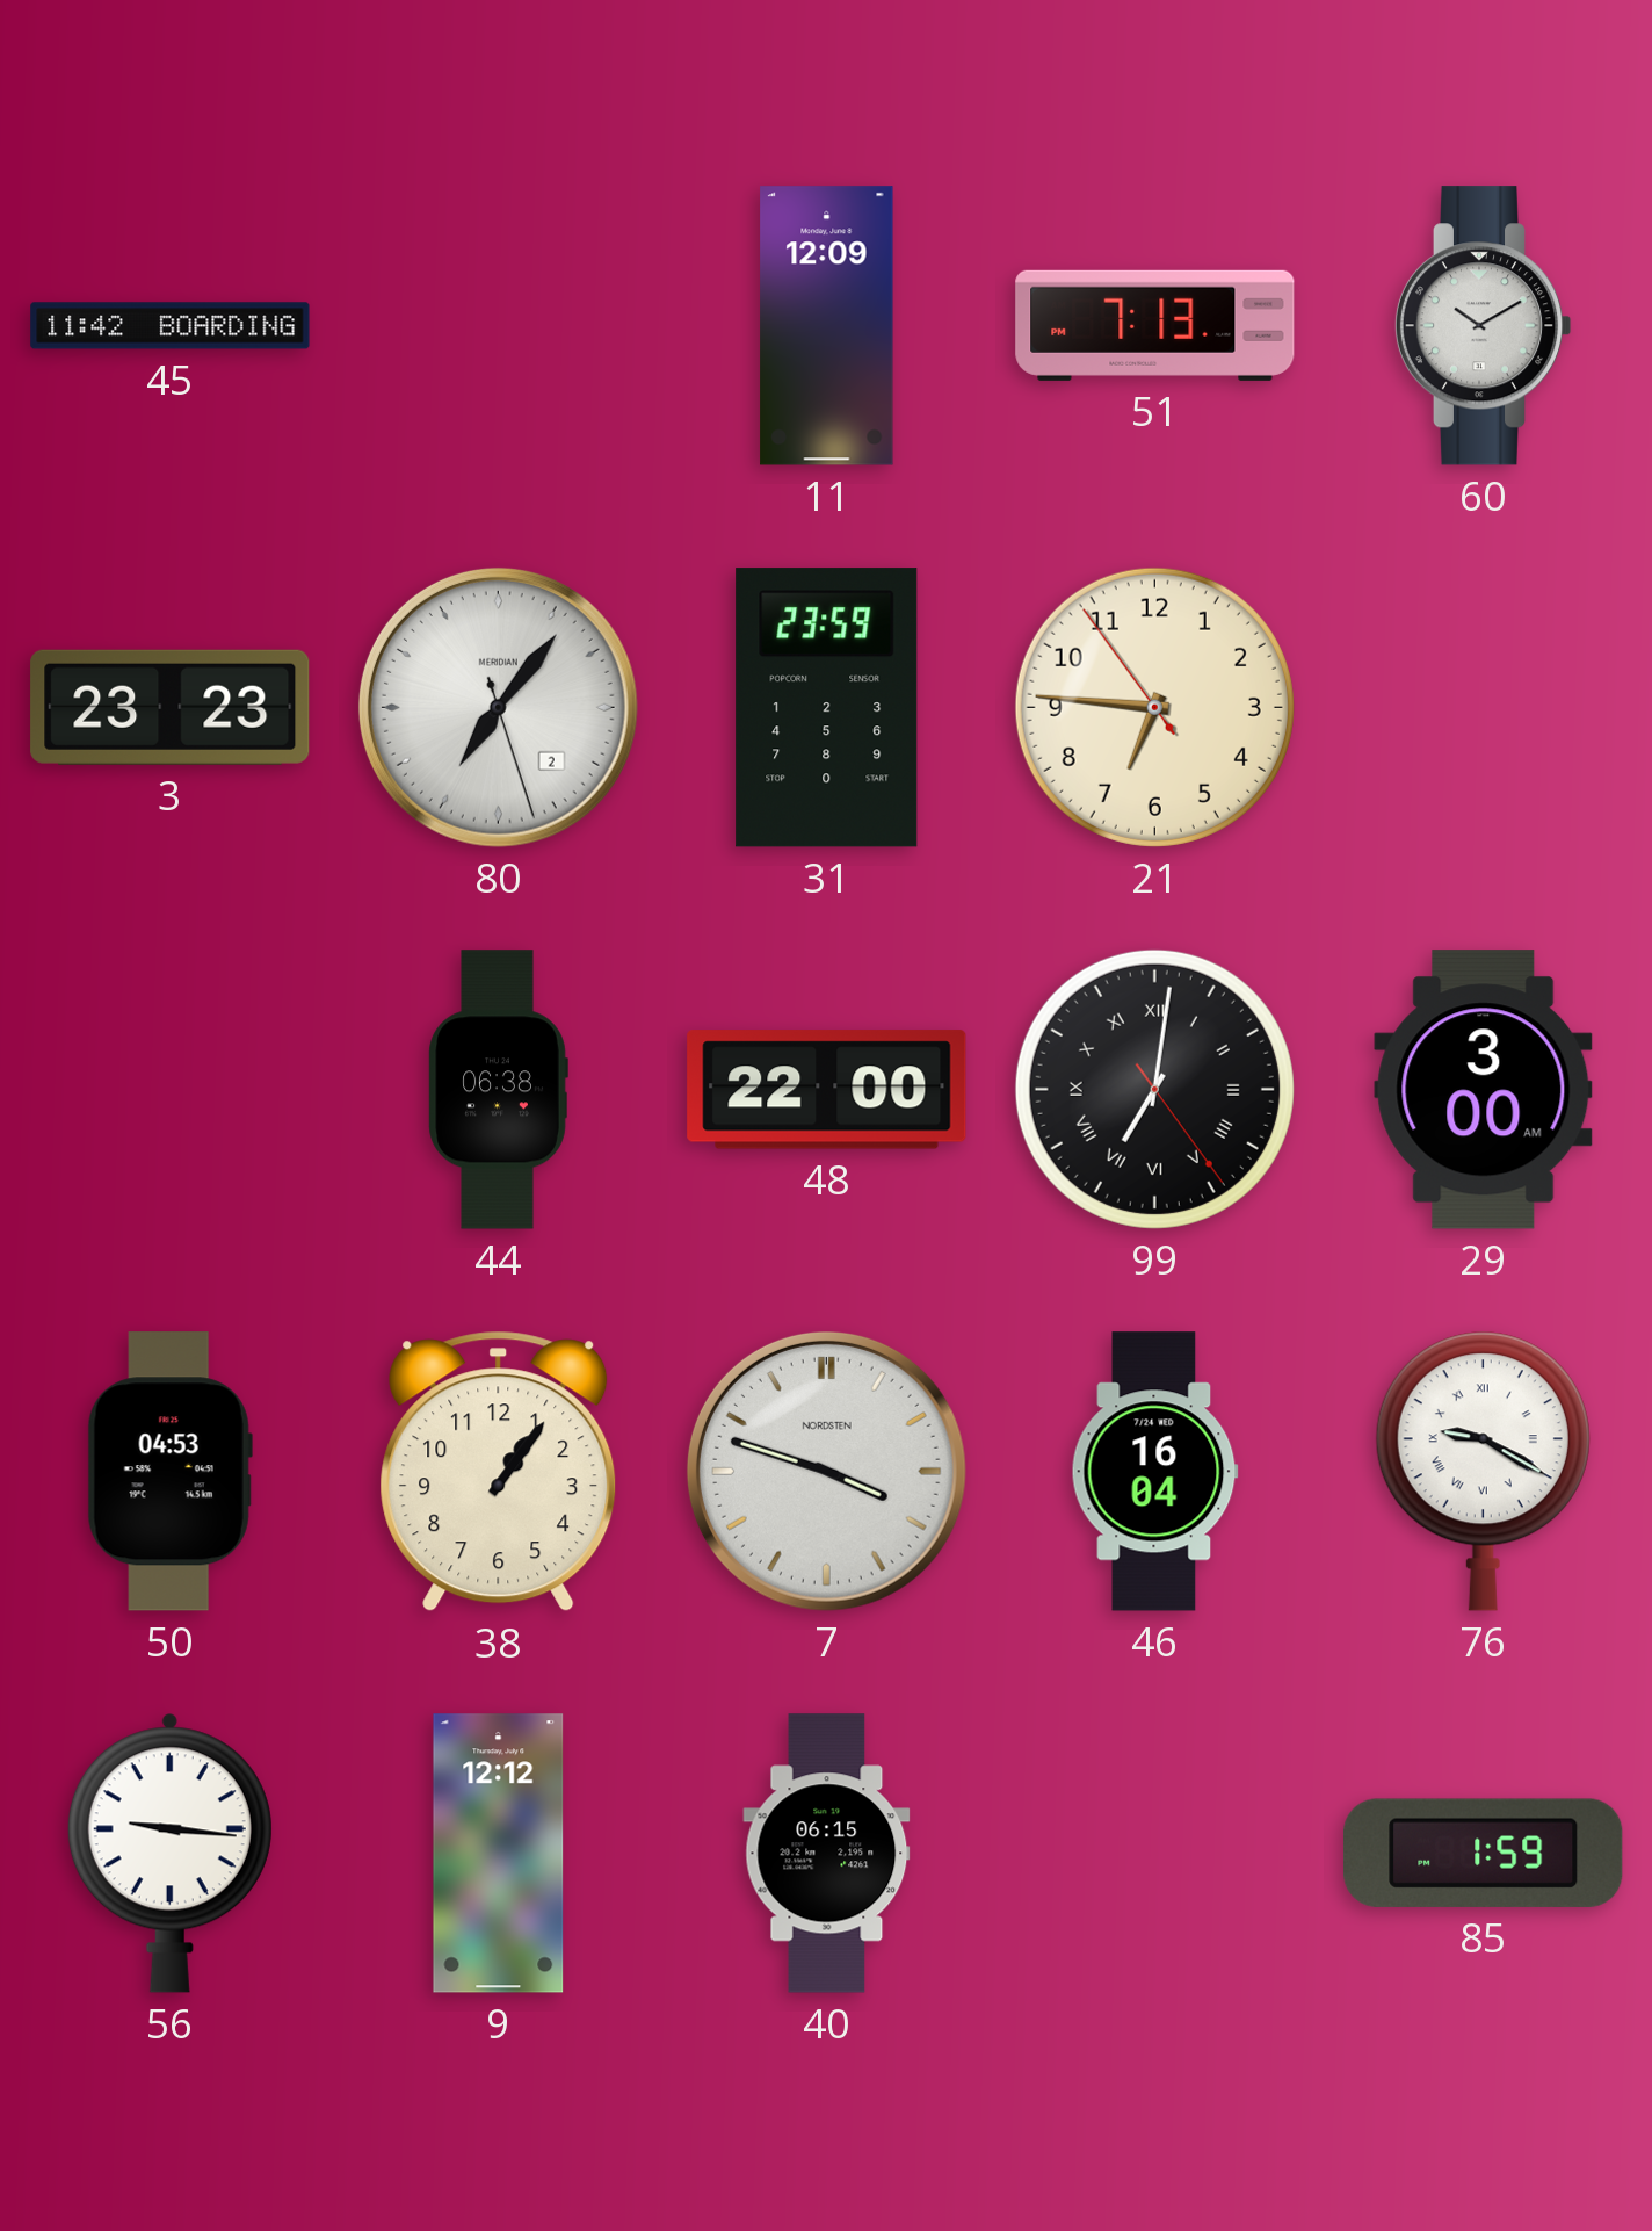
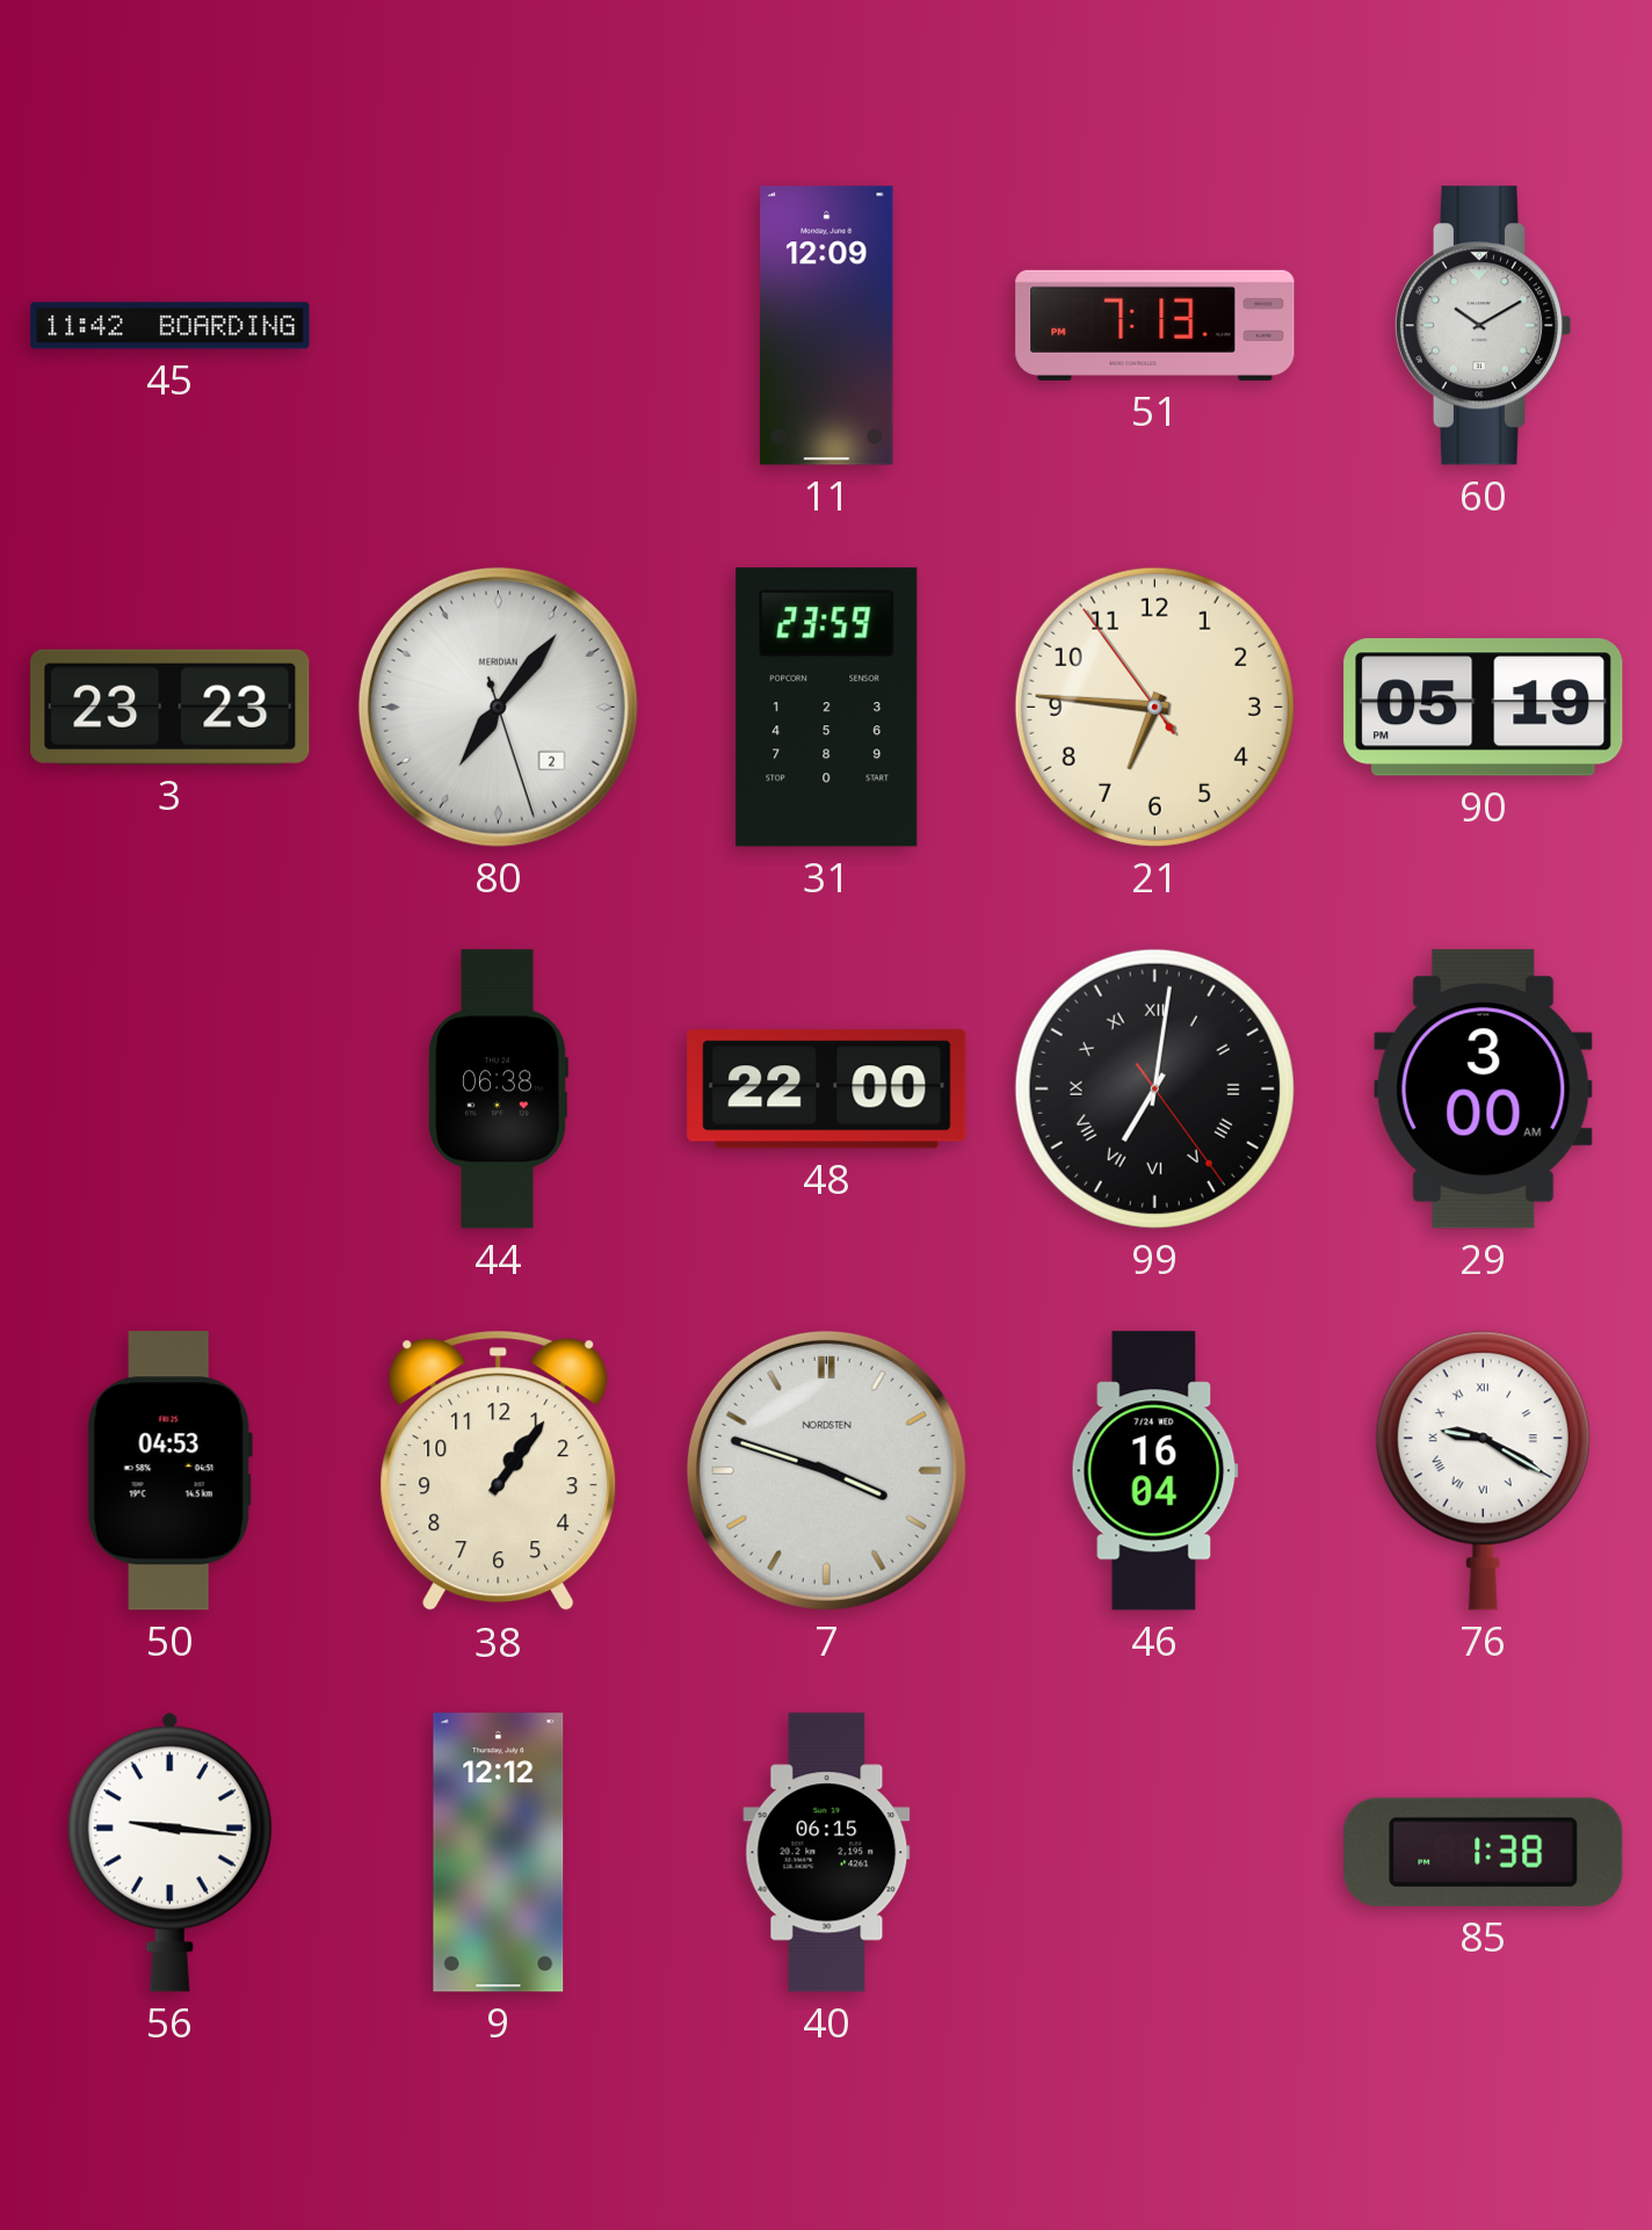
90: none -> 05:19 (1484, 708)
85: 1:59 -> 1:38 (1484, 1852)
